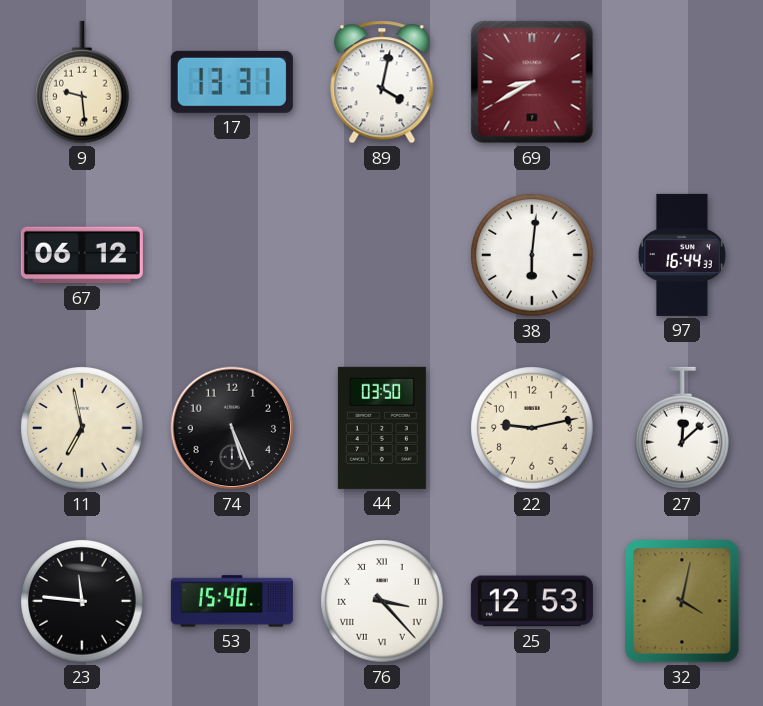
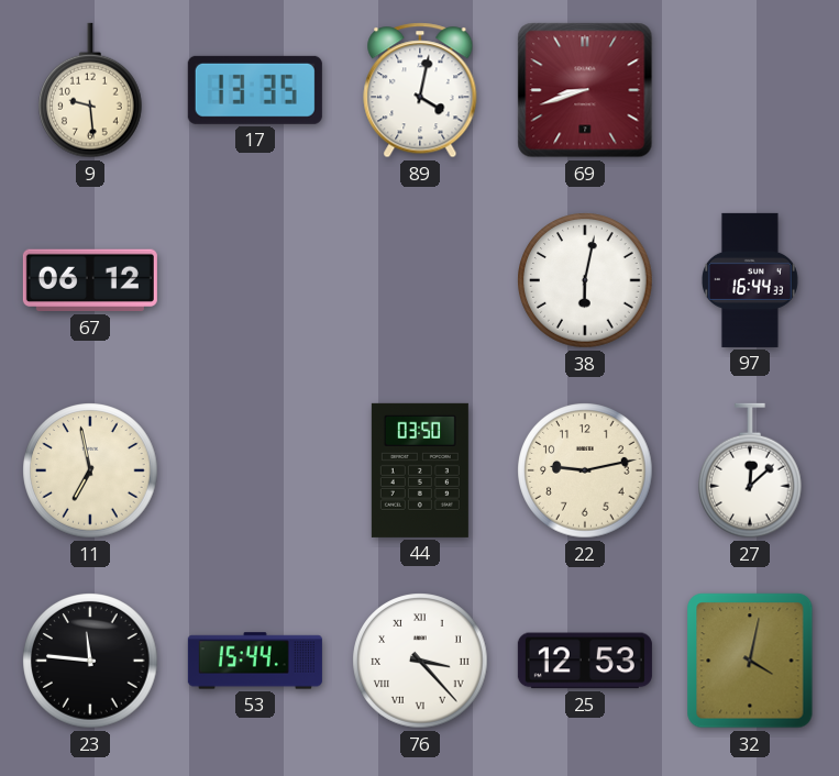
17: 13:31 -> 13:35 (255, 90)
69: 8:40 -> 8:42 (585, 90)
38: 6:01 -> 6:02 (585, 280)
74: 5:26 -> none (232, 428)
53: 15:40 -> 15:44 (255, 661)
